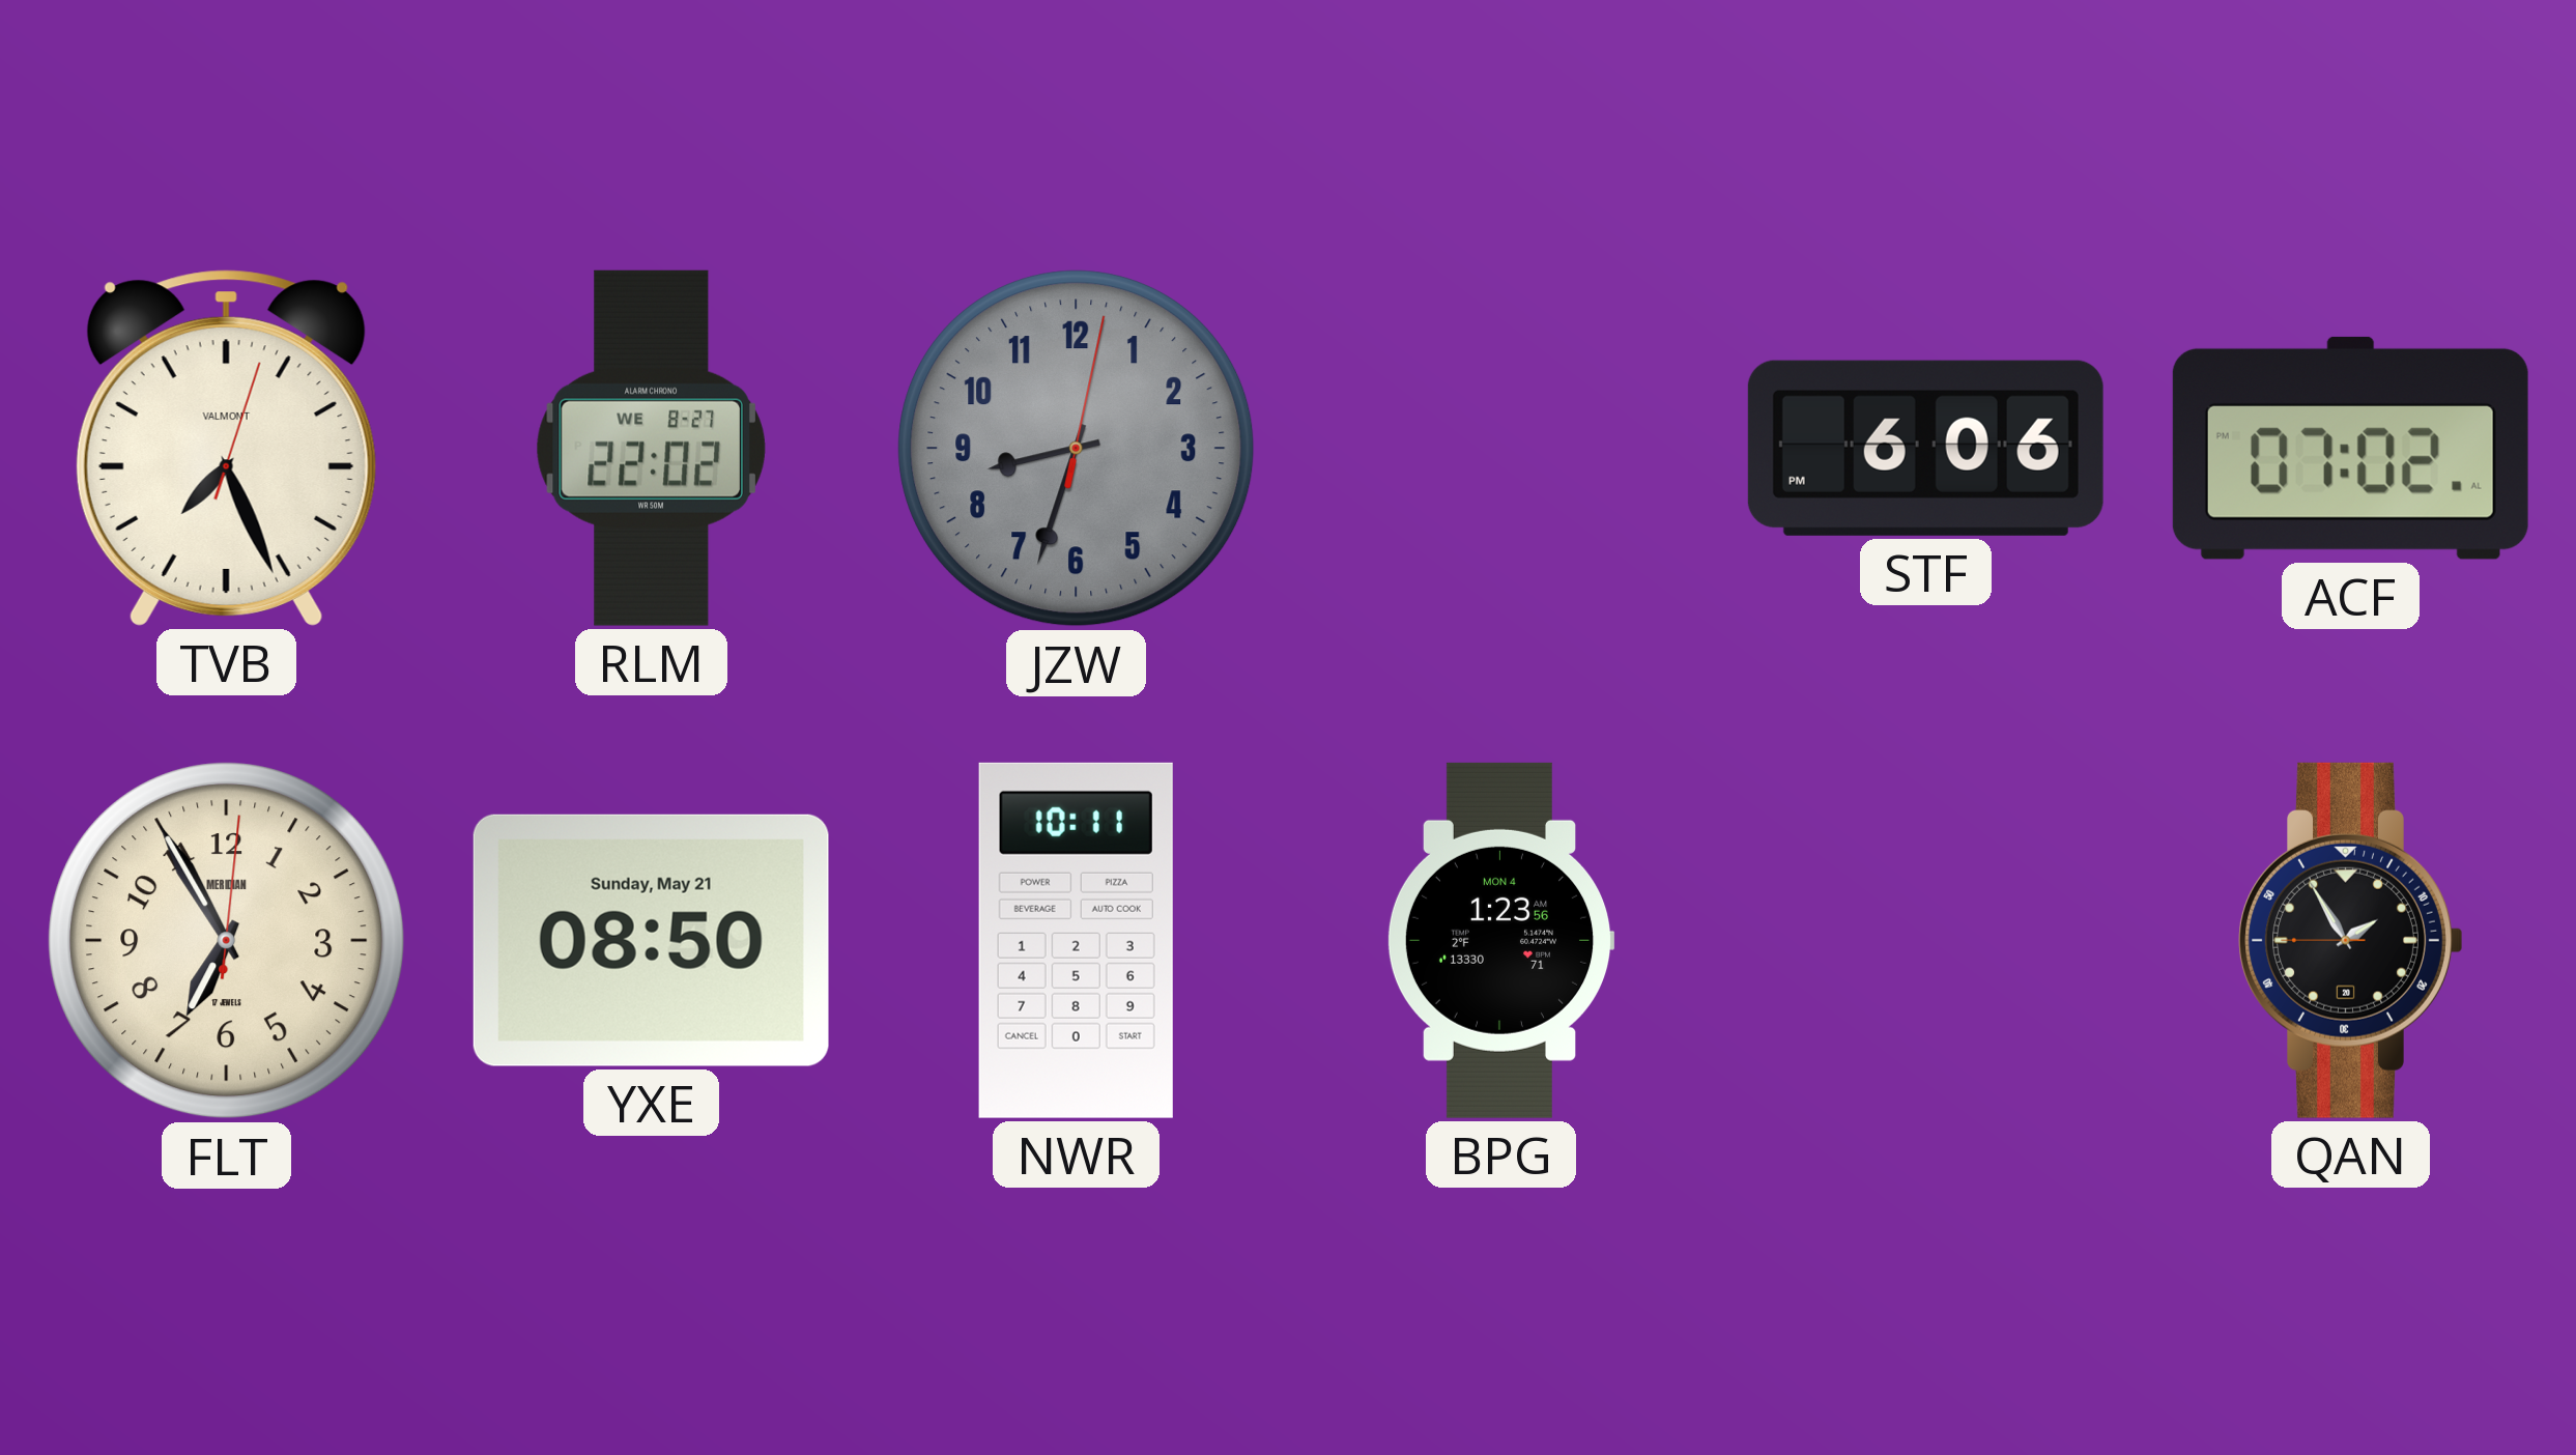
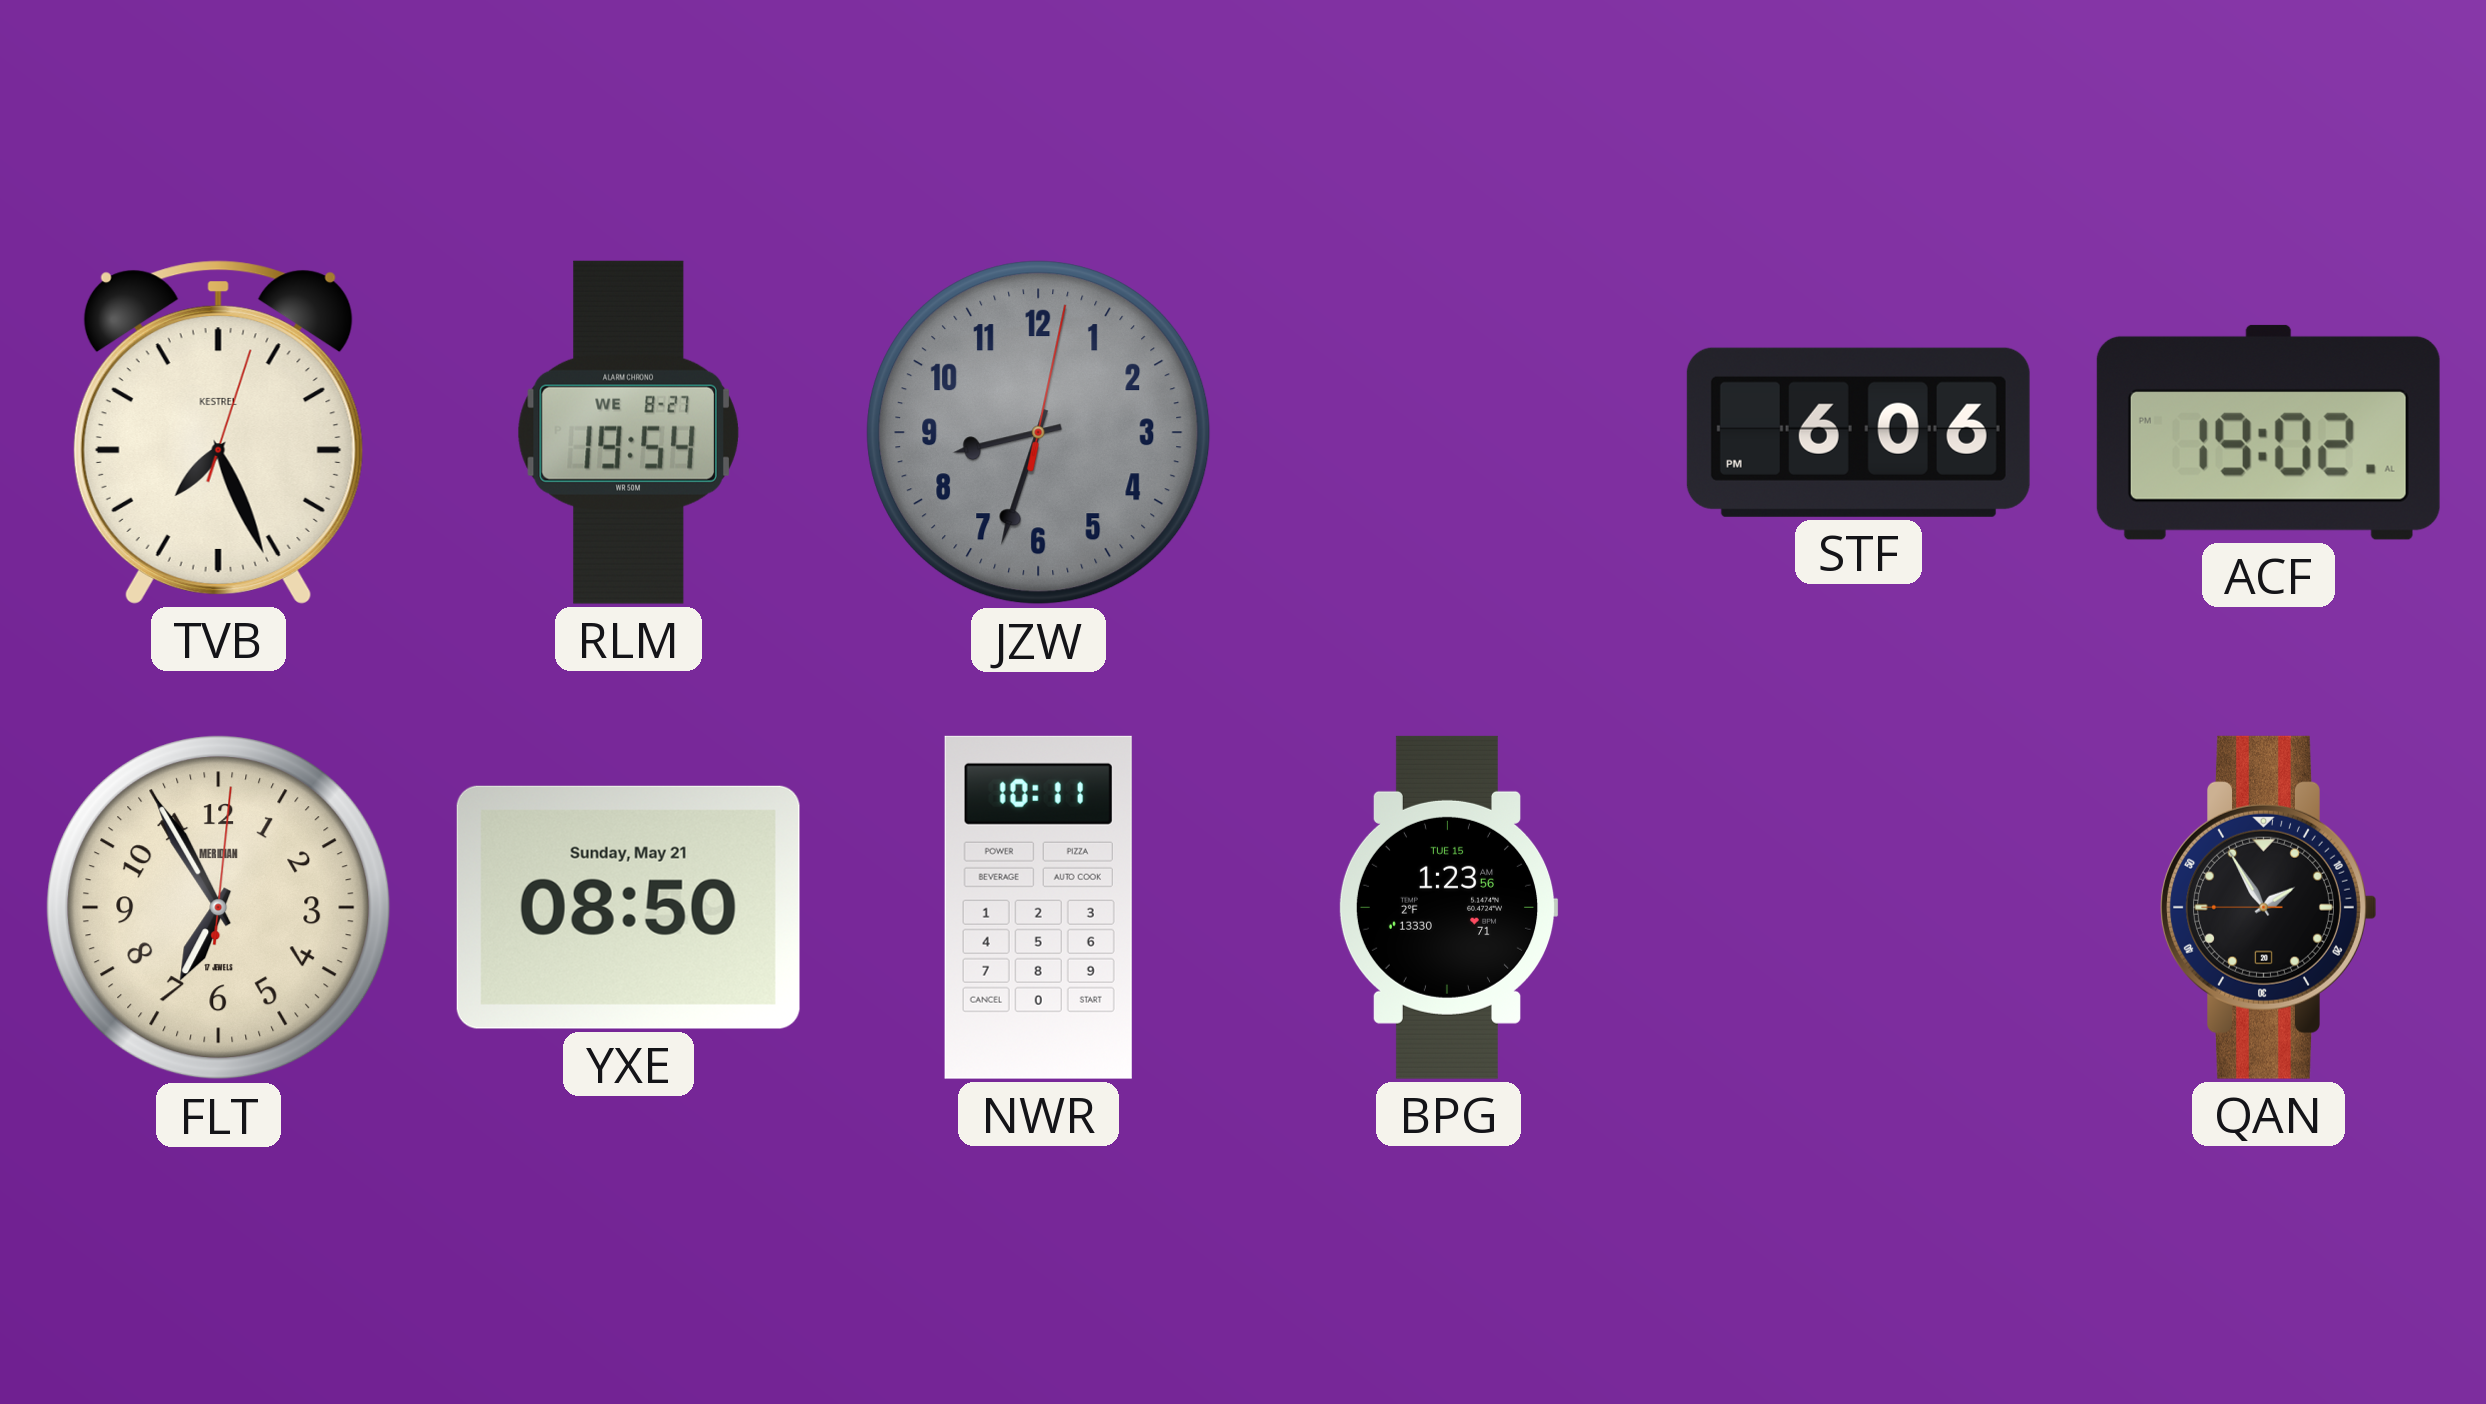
TVB brand: VALMONT -> KESTREL (218, 432)
RLM: 22:02 -> 19:54 (628, 432)
ACF: 07:02 -> 19:02 (2268, 432)
BPG date: MON 4 -> TUE 15 (1448, 907)
